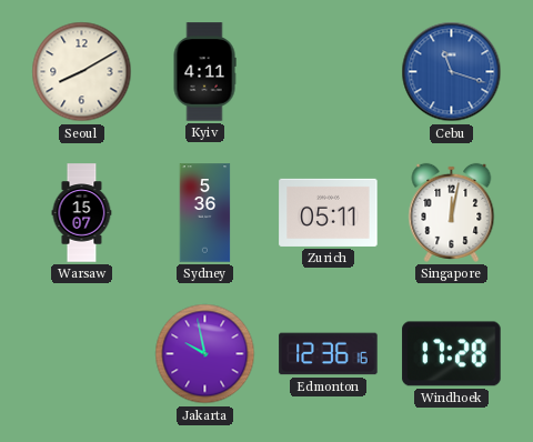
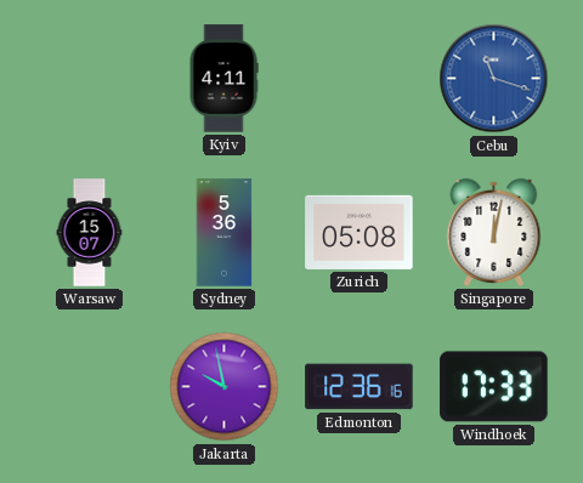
Seoul: 8:10 -> none (82, 72)
Zurich: 05:11 -> 05:08 (360, 232)
Windhoek: 17:28 -> 17:33 (494, 387)
